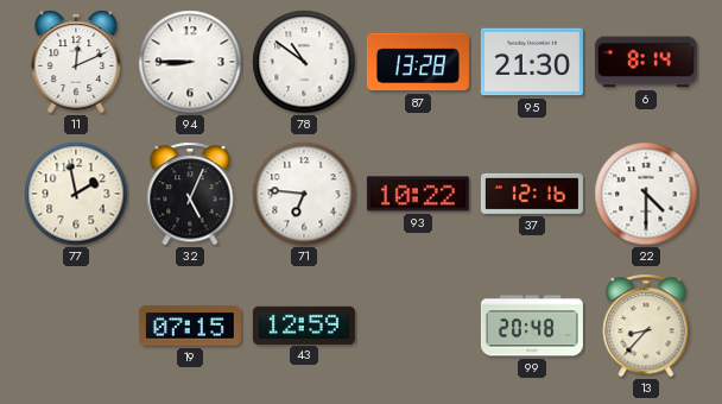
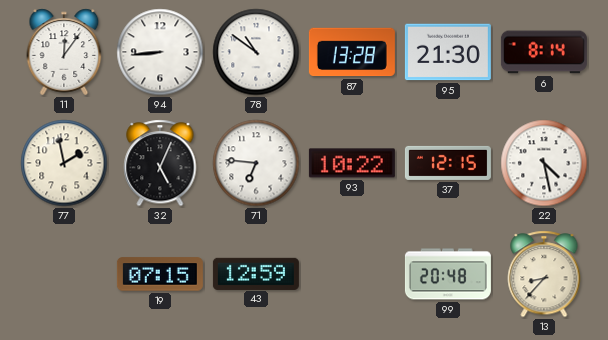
11: 12:11 -> 12:06 (64, 52)
94: 8:45 -> 8:44 (160, 52)
37: 12:16 -> 12:15 (448, 163)
22: 4:30 -> 4:28 (544, 163)
